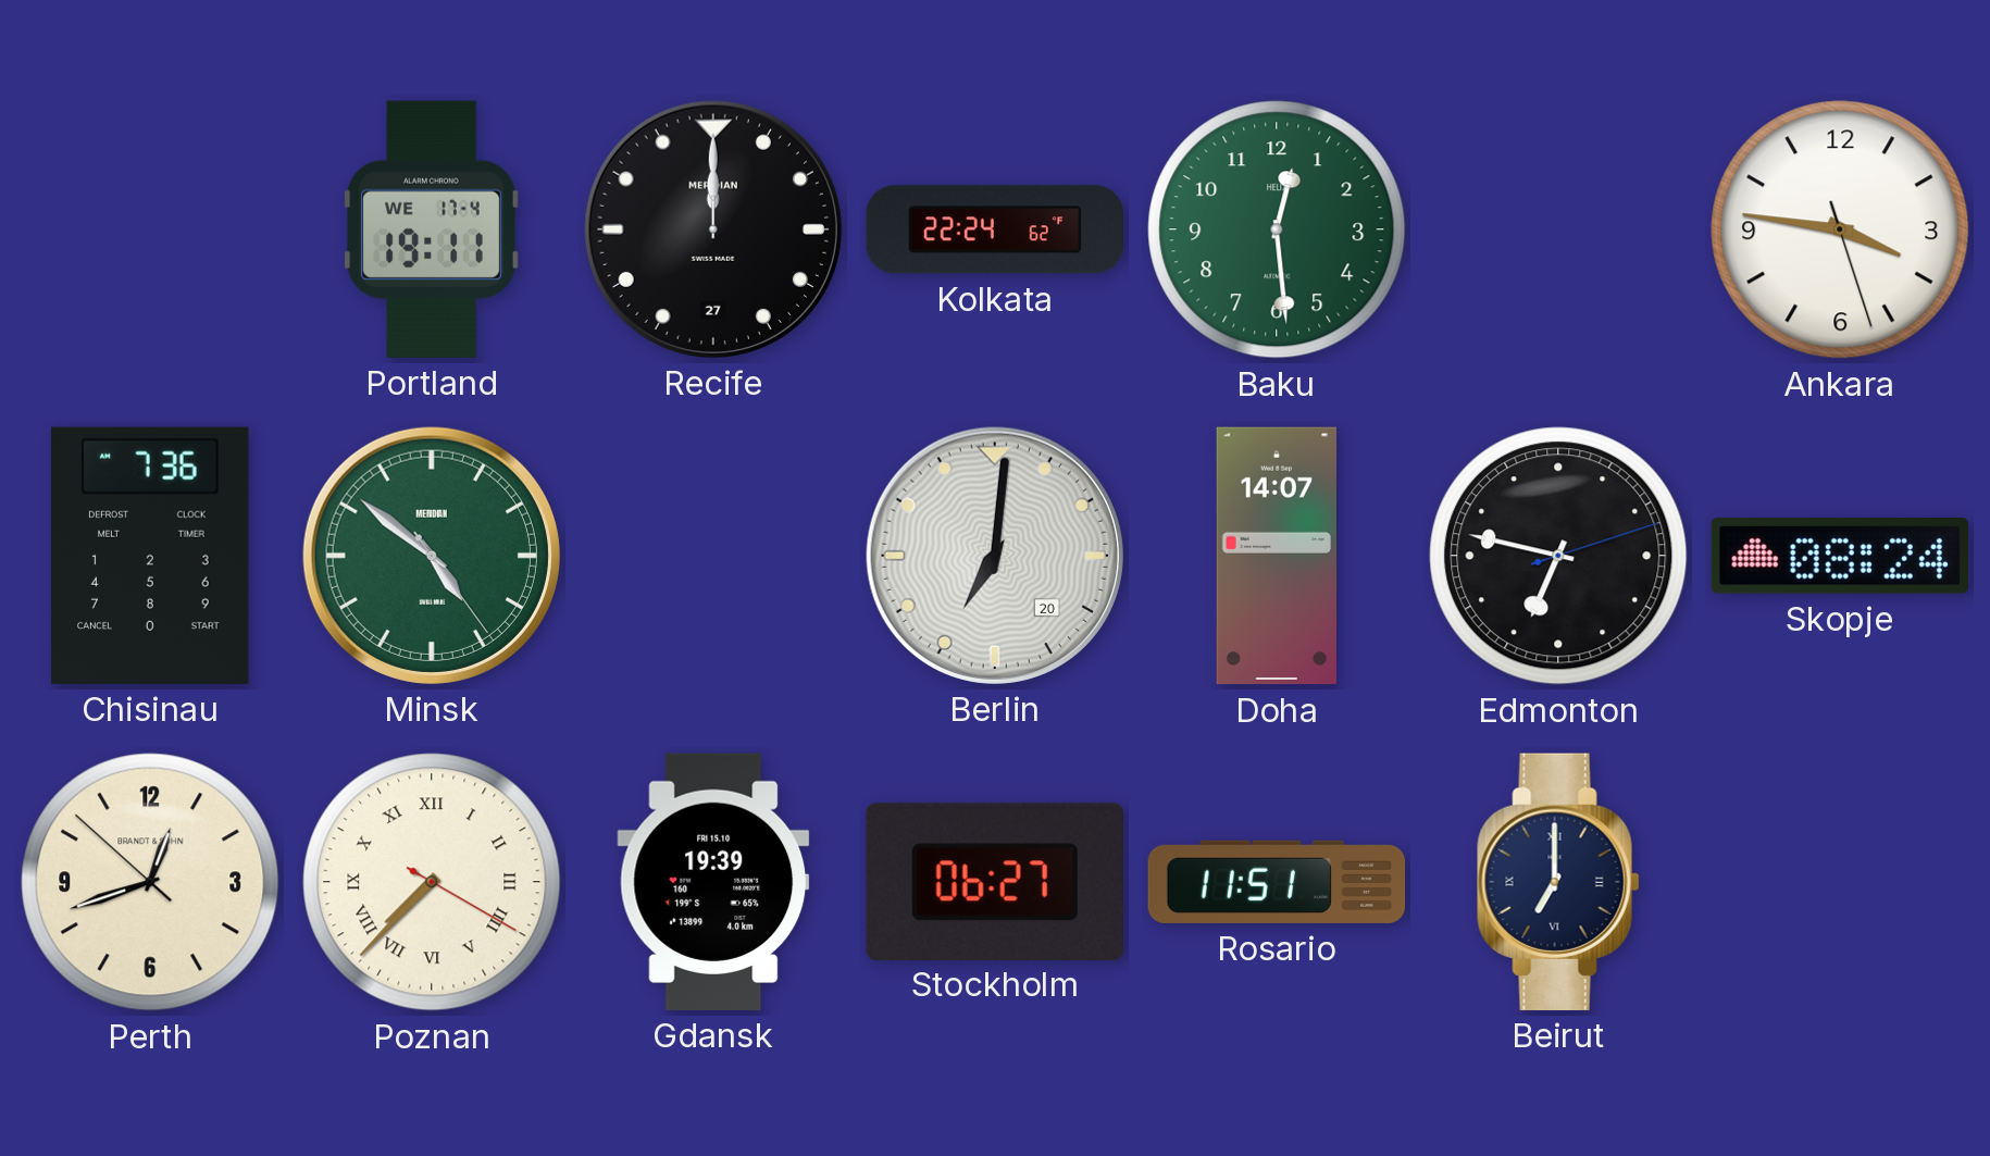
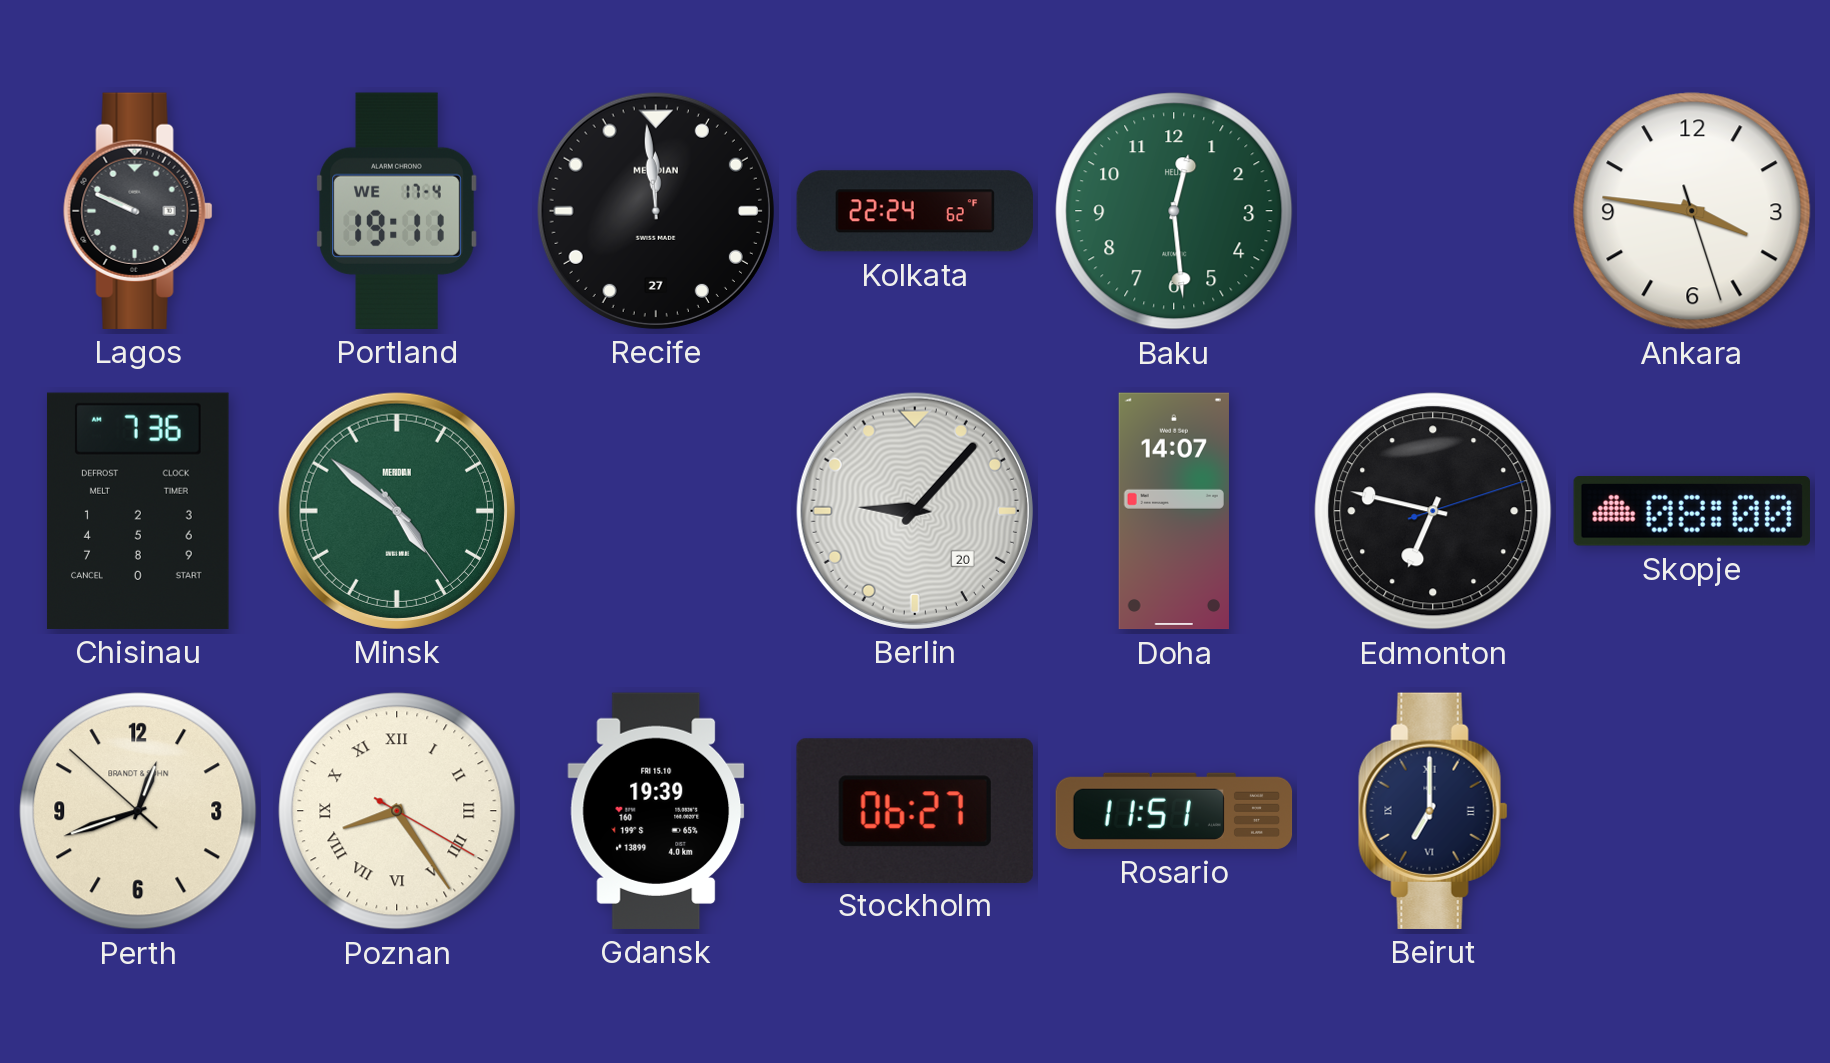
Lagos: none -> 9:49 (138, 211)
Recife: 12:00 -> 11:59 (656, 211)
Berlin: 7:01 -> 9:07 (915, 511)
Skopje: 08:24 -> 08:00 (1692, 512)
Poznan: 7:37 -> 8:24 (397, 811)
